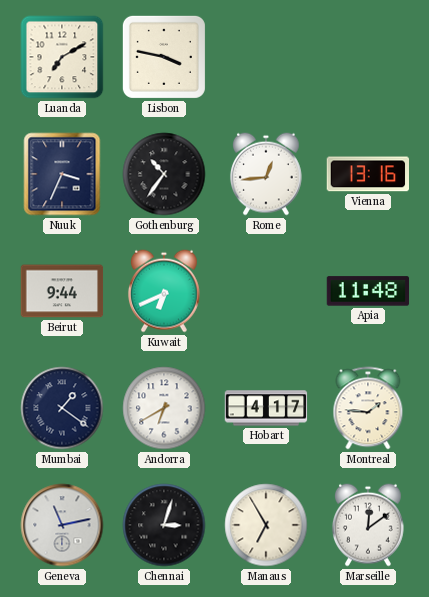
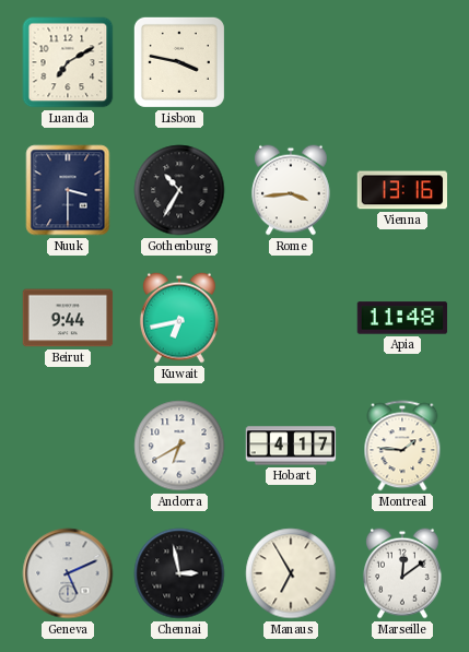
Nuuk: 3:34 -> 3:30 (68, 190)
Gothenburg: 10:36 -> 10:35 (179, 190)
Rome: 12:44 -> 3:44 (291, 190)
Kuwait: 6:41 -> 6:43 (179, 318)
Mumbai: 1:21 -> none (62, 408)
Geneva: 11:13 -> 5:11 (68, 573)
Chennai: 3:03 -> 2:58 (179, 573)
